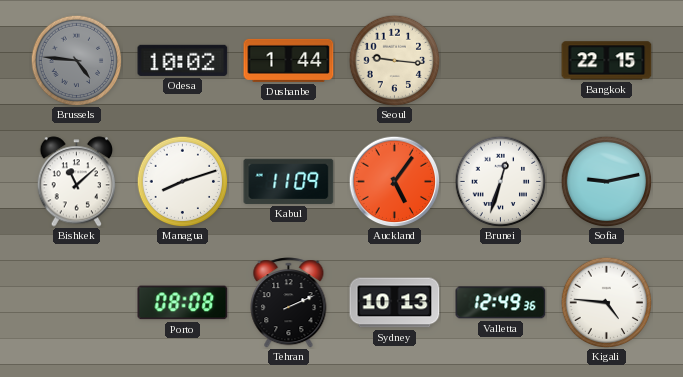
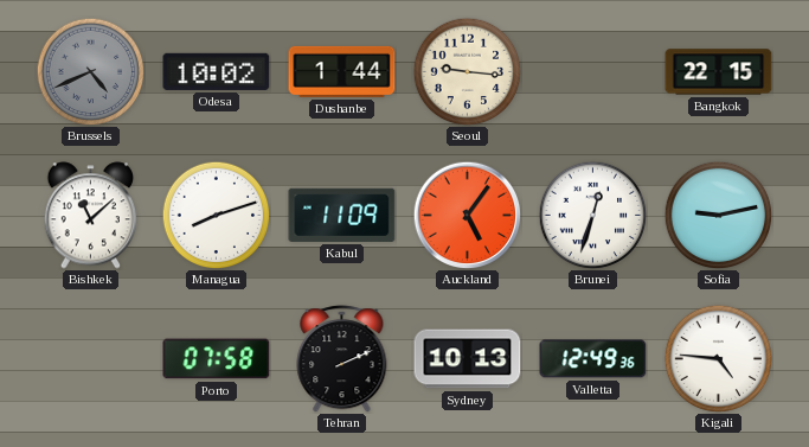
Brussels: 4:46 -> 4:41 (90, 71)
Porto: 08:08 -> 07:58 (217, 359)
